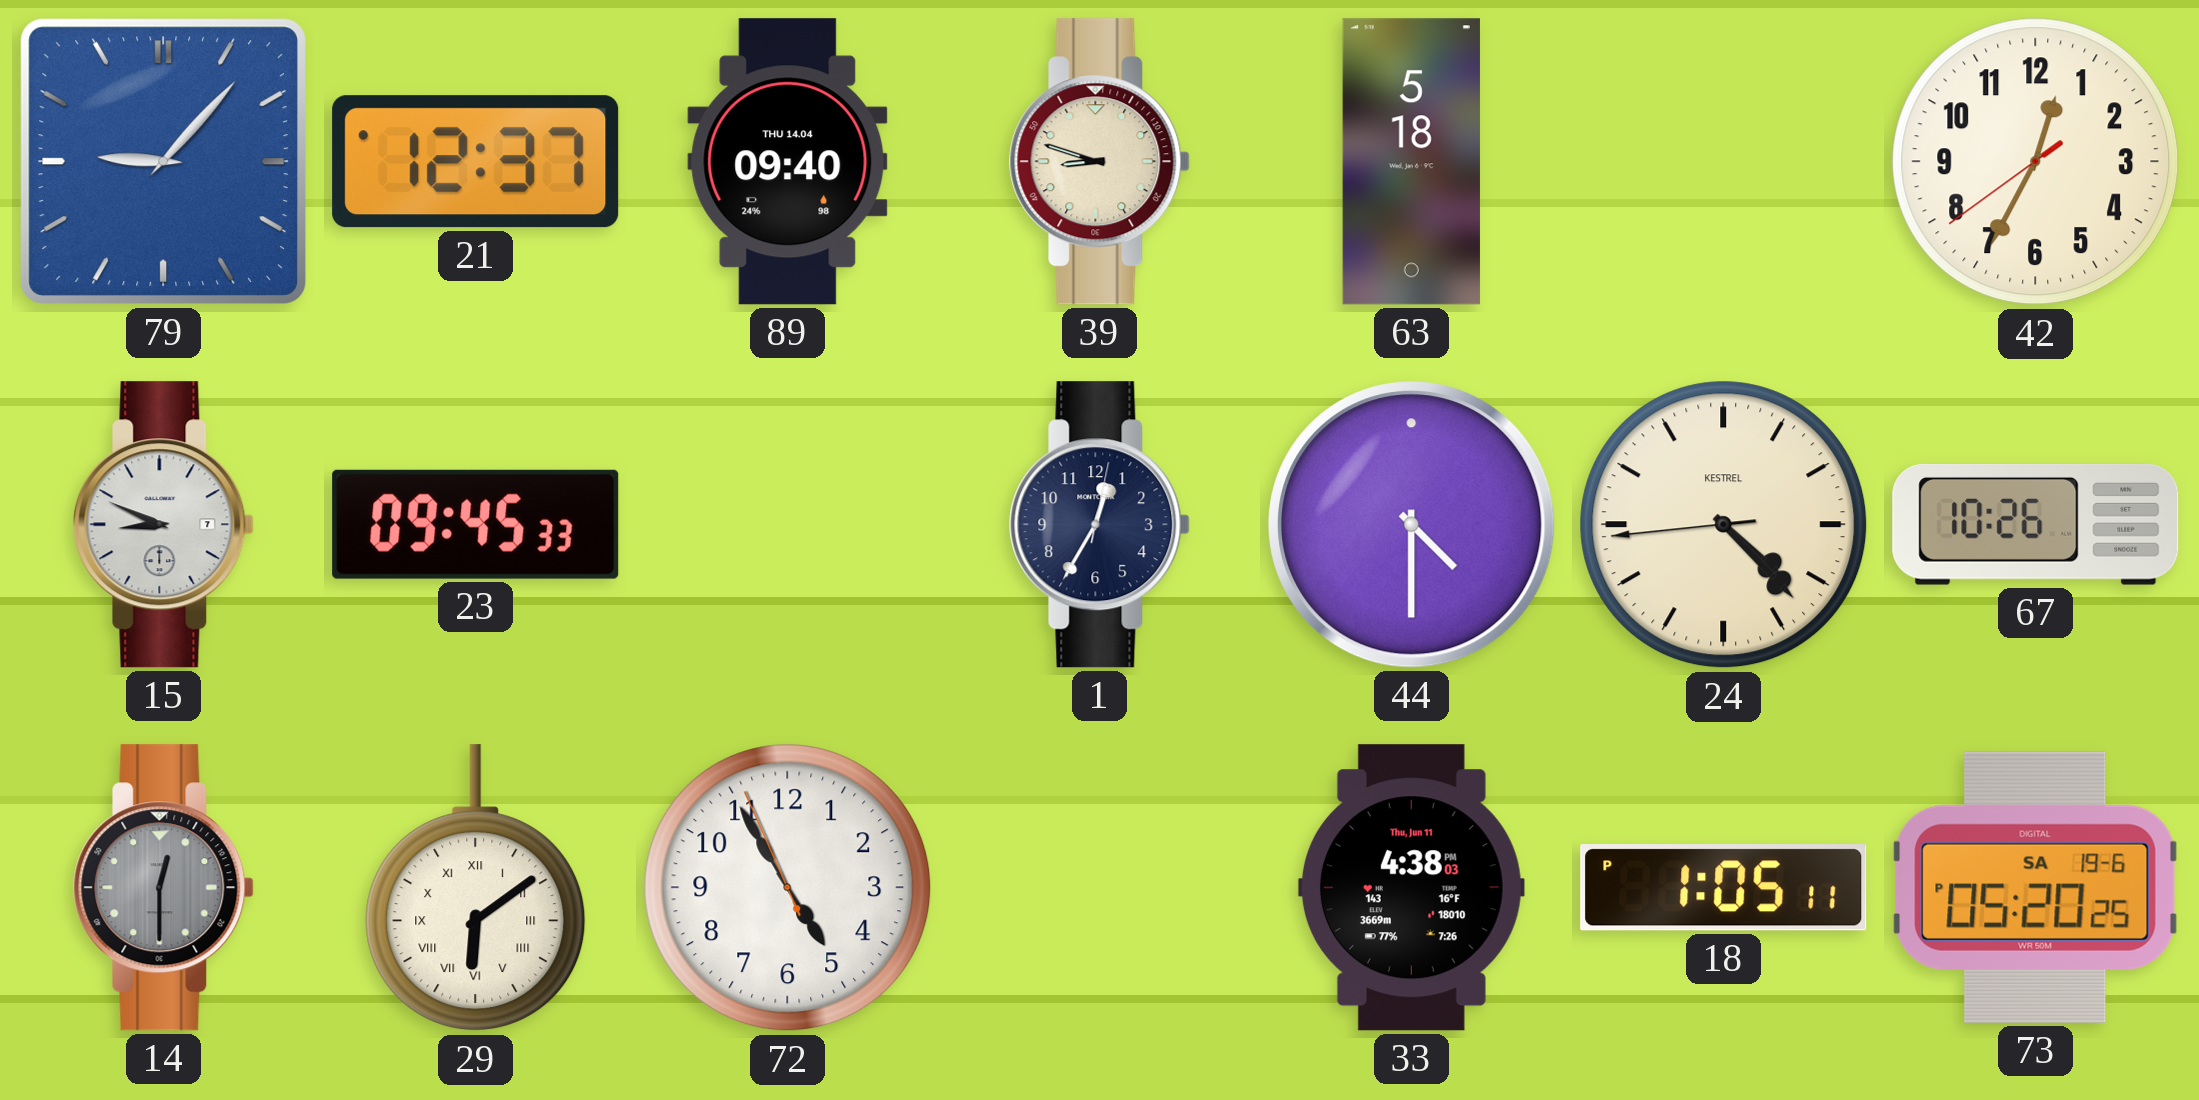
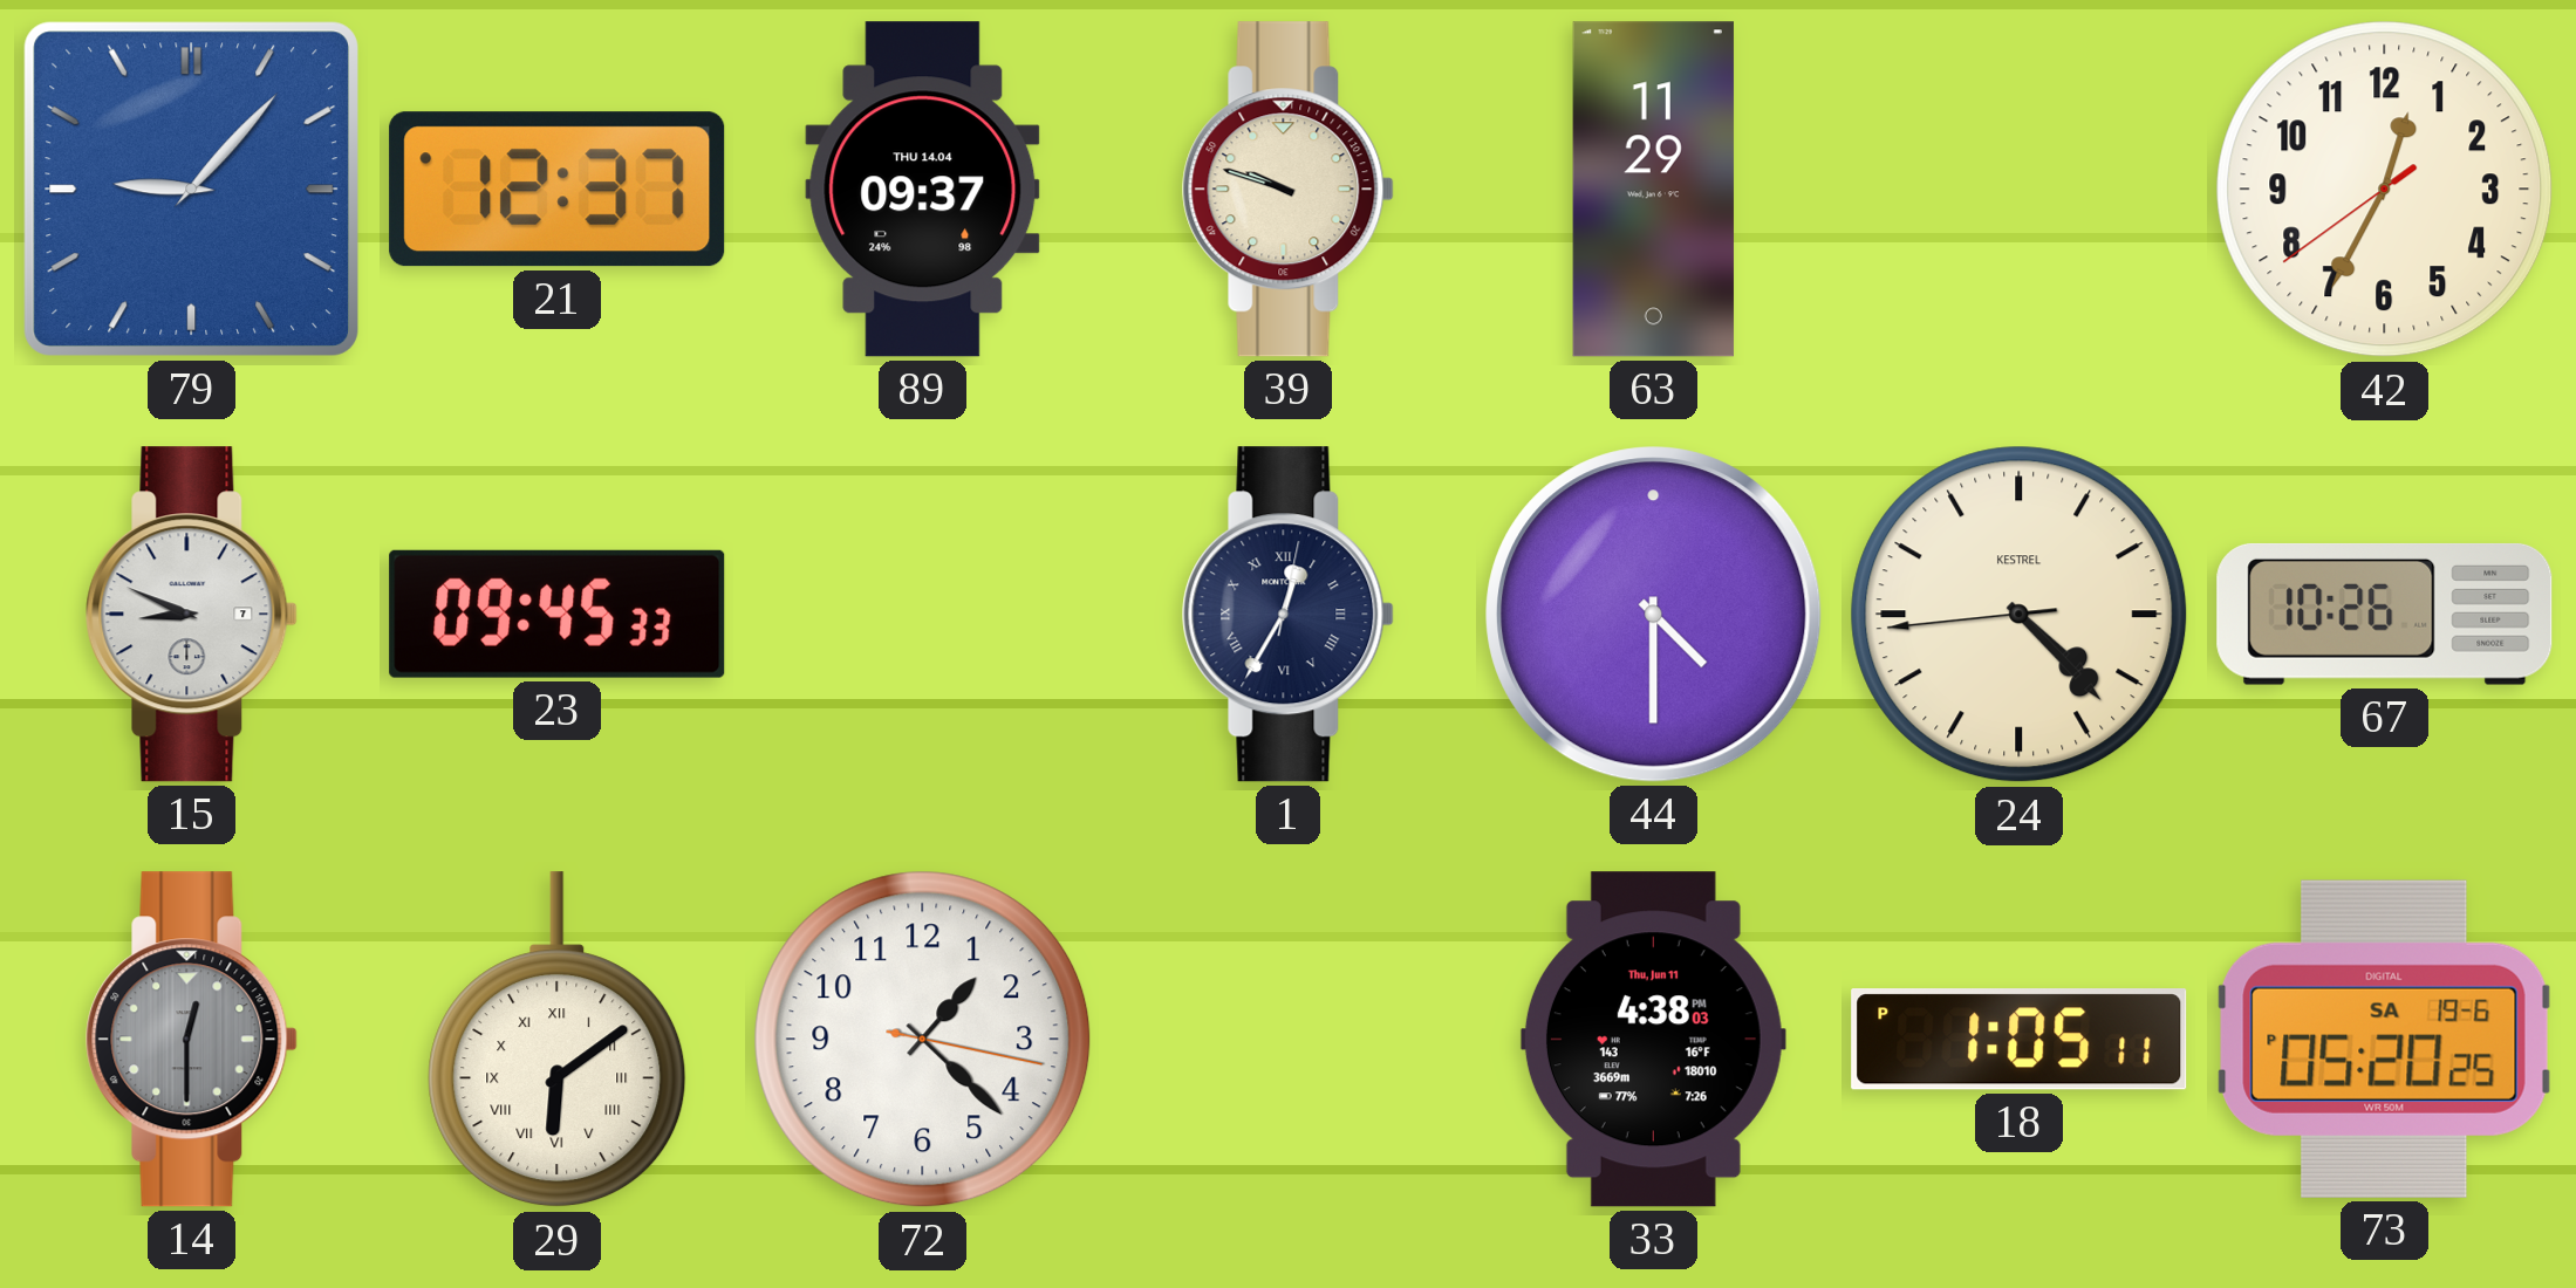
89: 09:40 -> 09:37 (923, 190)
39: 8:48 -> 9:48 (1287, 190)
63: 5:18 -> 11:29 (1653, 190)
1 numerals: Arabic -> Roman (1287, 615)
72: 4:54 -> 1:22 (923, 1040)
